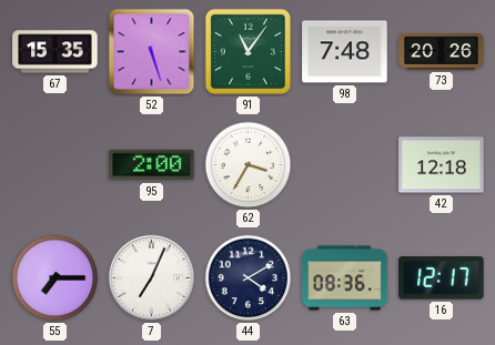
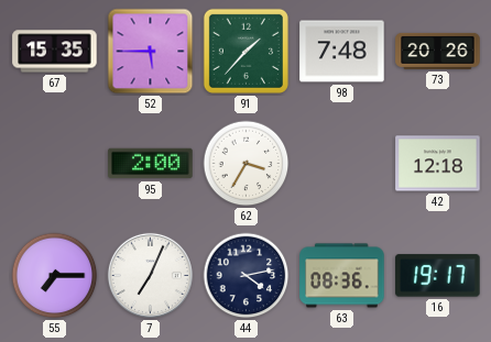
52: 5:27 -> 5:45 (151, 52)
91: 11:06 -> 1:37 (245, 51)
44: 4:10 -> 4:13 (247, 276)
16: 12:17 -> 19:17 (438, 276)
